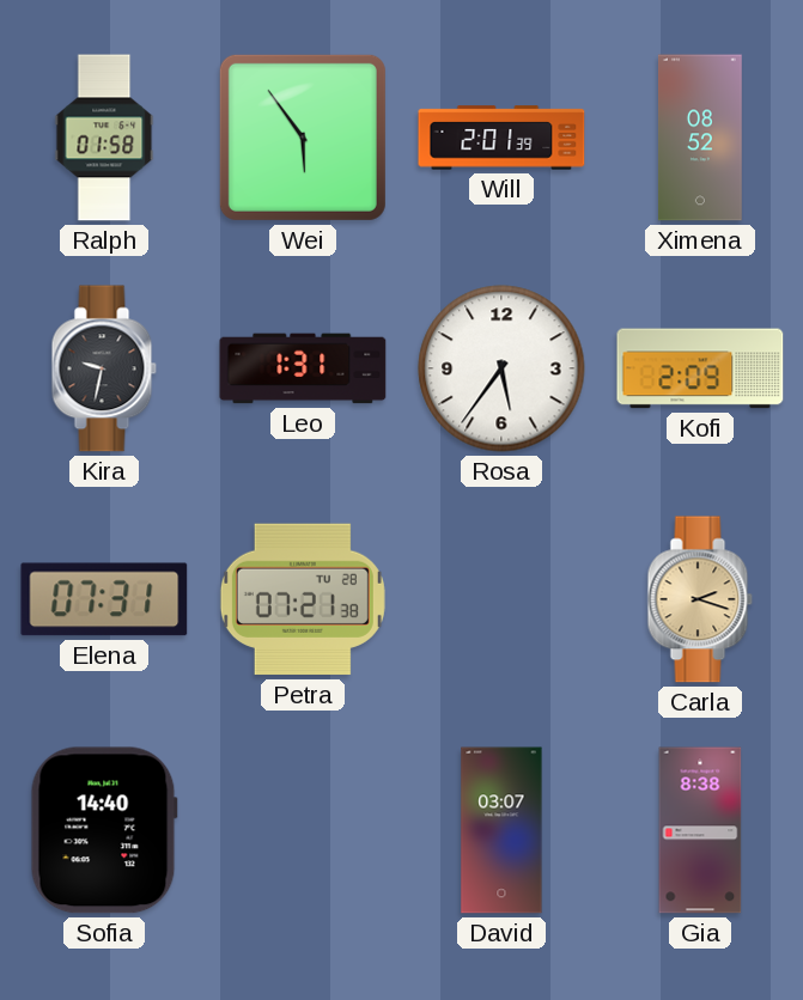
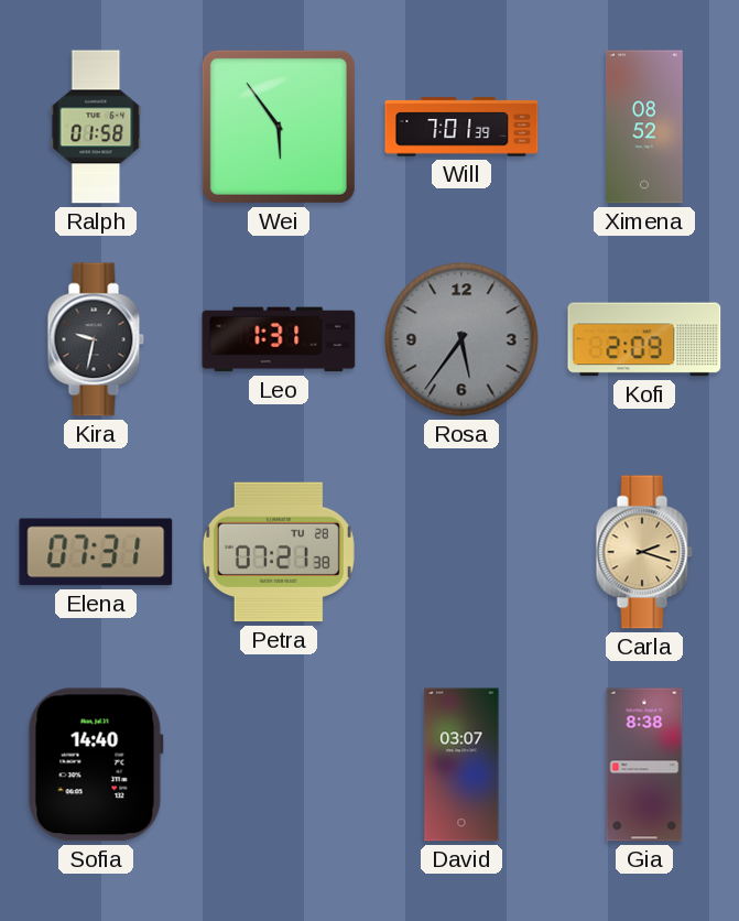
Will: 2:01 -> 7:01 (461, 127)
Rosa dial: white -> grey (461, 339)
